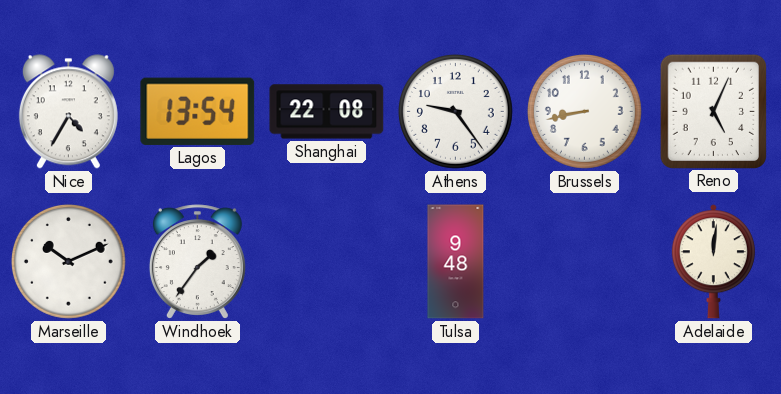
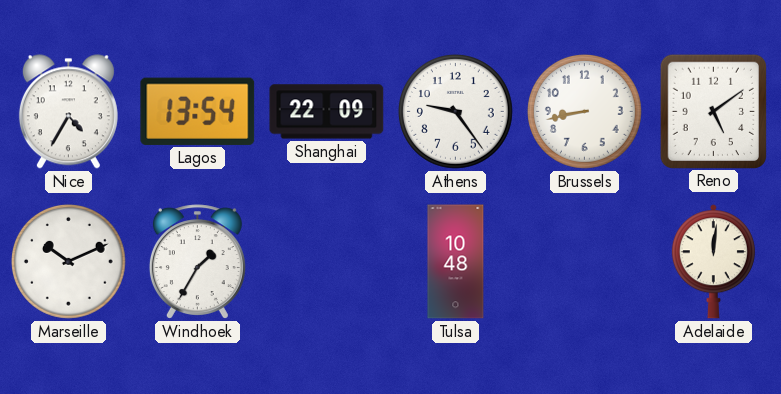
Shanghai: 22:08 -> 22:09 (327, 112)
Reno: 5:04 -> 5:09 (713, 111)
Windhoek: 1:36 -> 1:35 (197, 262)
Tulsa: 9:48 -> 10:48 (456, 262)
